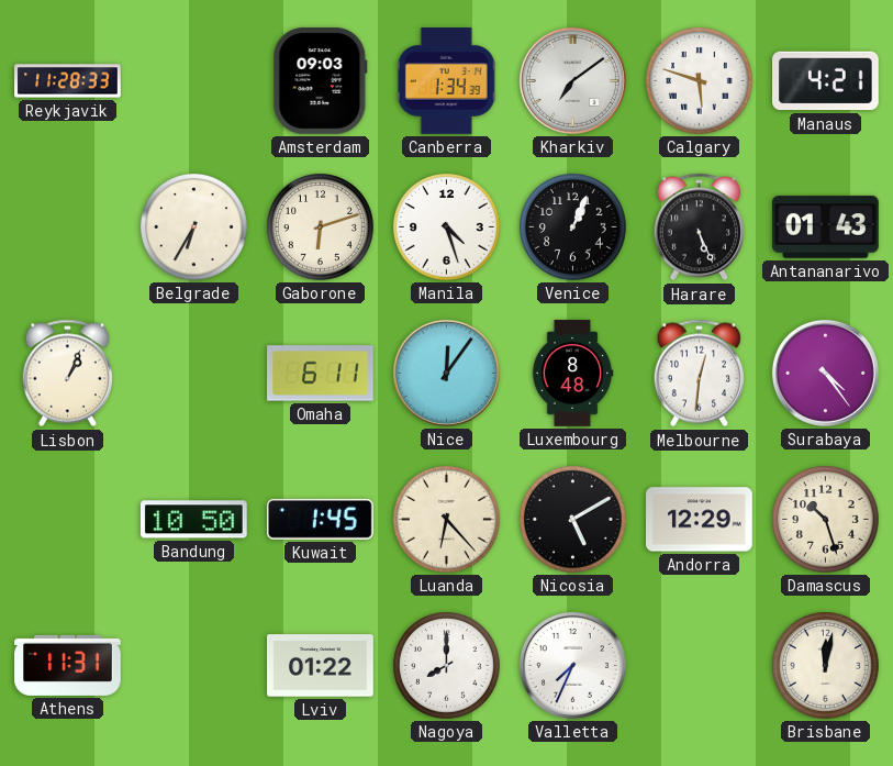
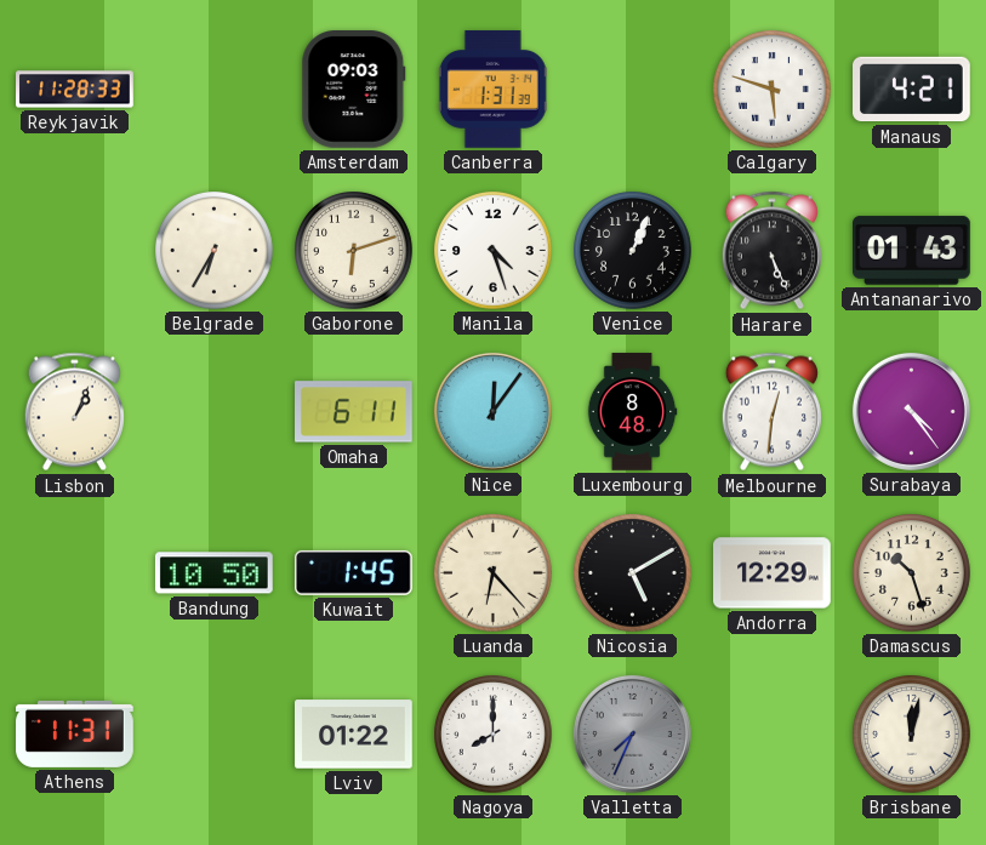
Canberra: 1:34 -> 1:31 (492, 90)
Kharkiv: 7:09 -> none (572, 80)
Valletta dial: white -> grey (632, 733)
